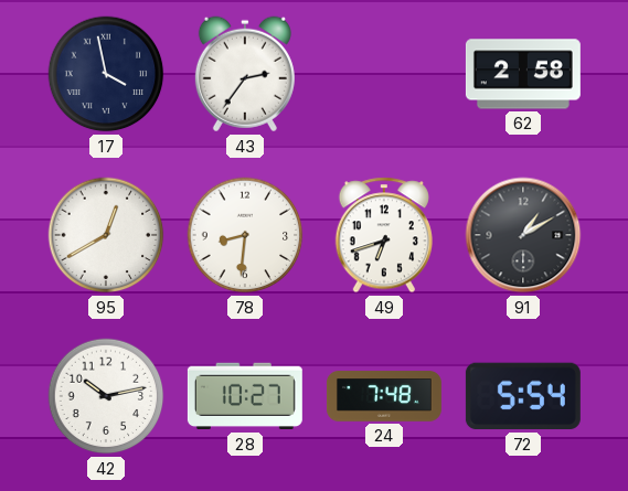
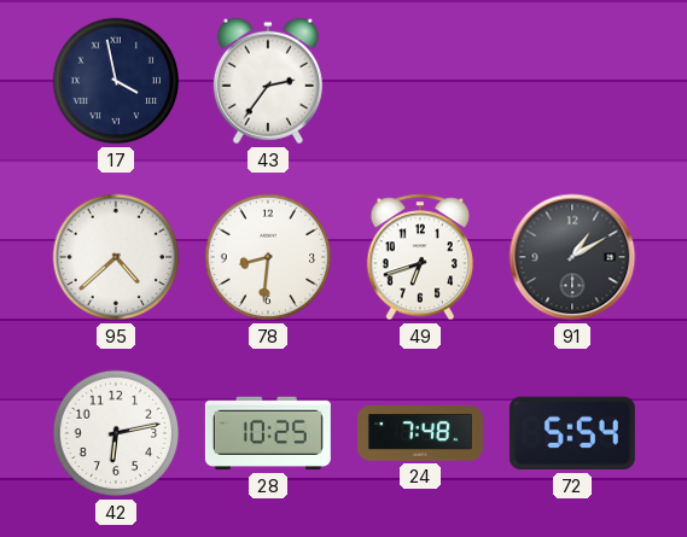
62: 2:58 -> none (523, 74)
95: 12:40 -> 4:38 (116, 257)
42: 10:13 -> 6:13 (116, 433)
28: 10:27 -> 10:25 (268, 433)
